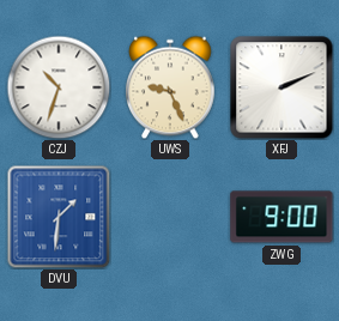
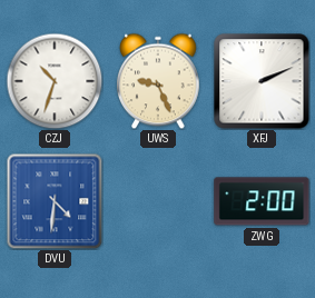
DVU: 1:31 -> 4:31 (55, 201)
ZWG: 9:00 -> 2:00 (262, 201)
